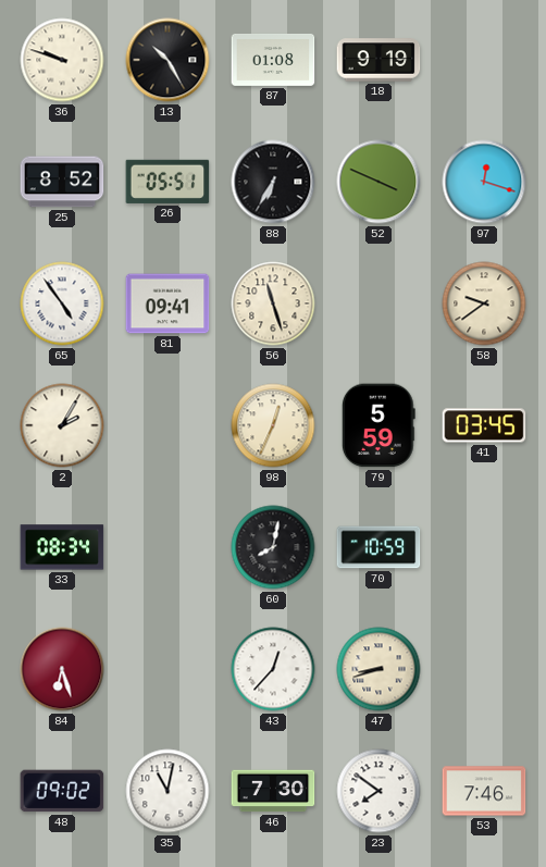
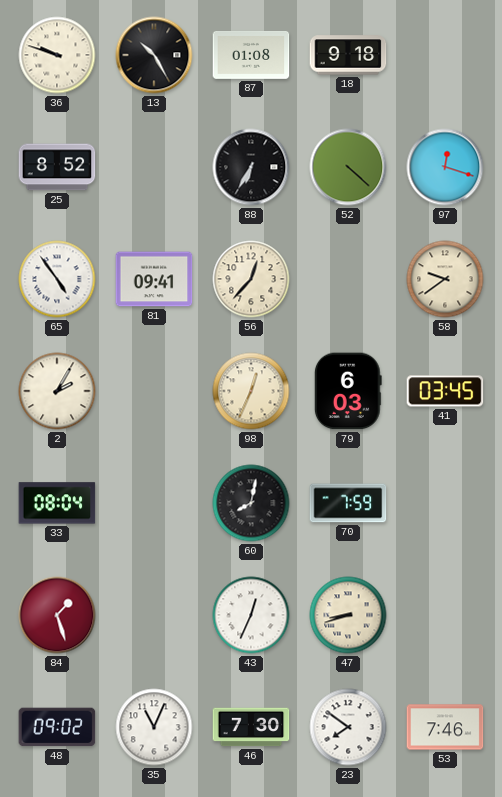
18: 9:19 -> 9:18 (348, 55)
26: 05:51 -> none (167, 182)
52: 3:49 -> 4:22 (348, 167)
56: 11:27 -> 12:37 (251, 279)
79: 5:59 -> 6:03 (348, 391)
33: 08:34 -> 08:04 (57, 503)
70: 10:59 -> 7:59 (348, 503)
84: 6:27 -> 1:27 (57, 615)
43: 12:37 -> 12:34 (251, 615)
35: 11:02 -> 11:04 (154, 727)
